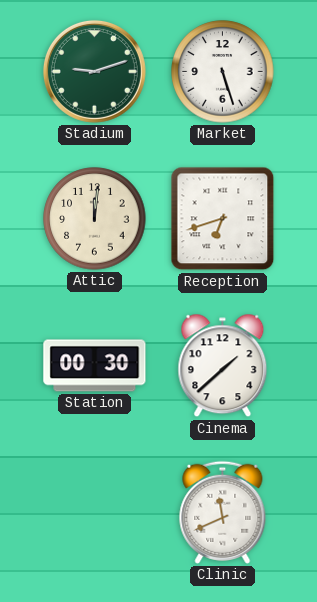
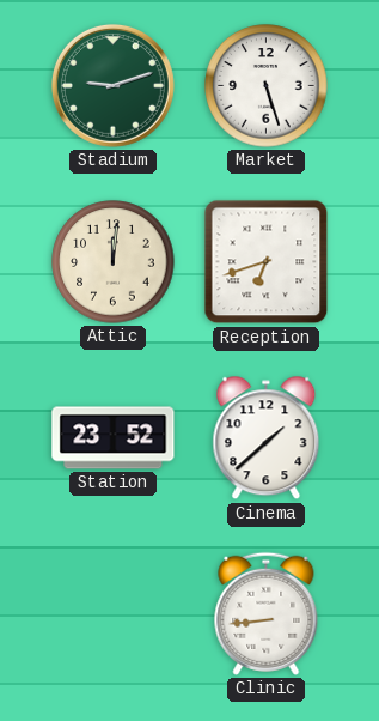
Station: 00:30 -> 23:52 (114, 438)
Clinic: 11:41 -> 8:44 (267, 613)
